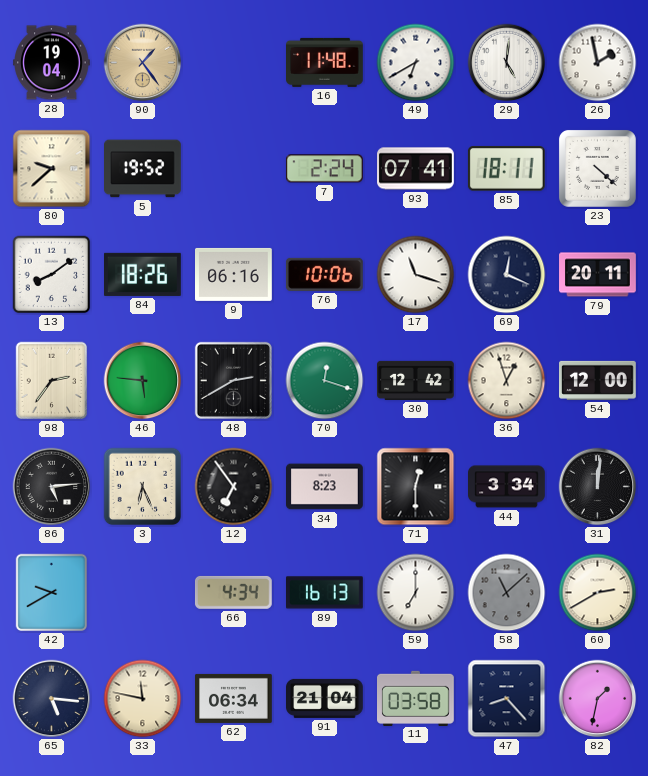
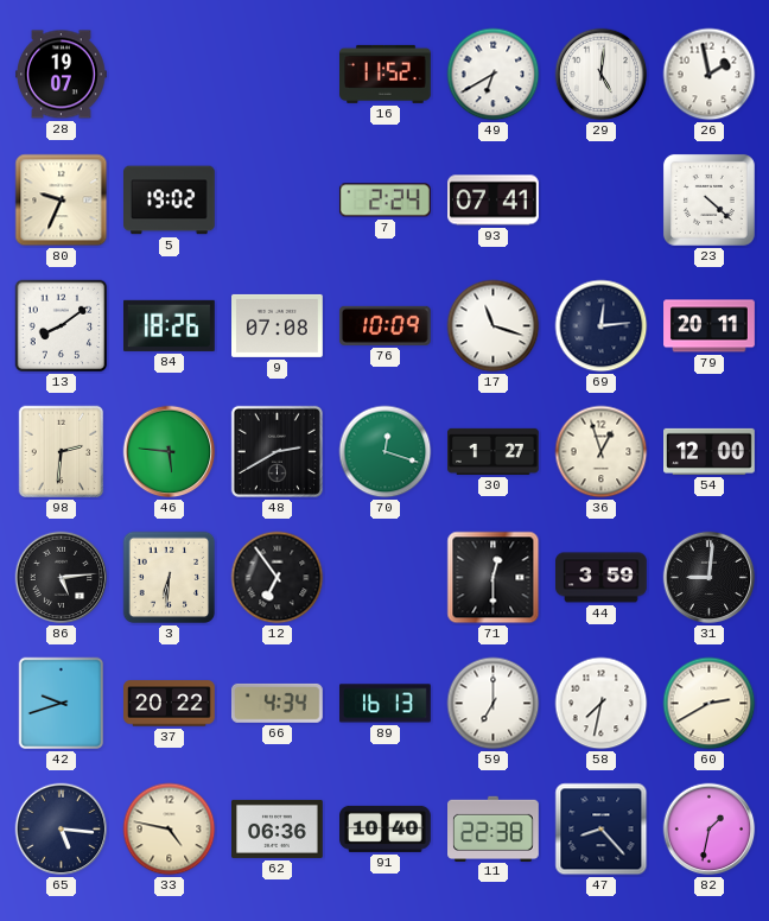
28: 19:04 -> 19:07 (62, 75)
90: 1:24 -> none (143, 63)
16: 11:48 -> 11:52 (386, 74)
80: 9:38 -> 9:34 (62, 201)
5: 19:52 -> 19:02 (170, 201)
85: 18:11 -> none (506, 169)
9: 06:16 -> 07:08 (278, 325)
76: 10:06 -> 10:09 (384, 325)
69: 12:19 -> 12:14 (602, 326)
98: 2:36 -> 2:31 (62, 452)
30: 12:42 -> 1:27 (494, 451)
3: 6:26 -> 6:31 (170, 578)
34: 8:23 -> none (325, 487)
44: 3:34 -> 3:59 (602, 578)
31: 12:01 -> 9:01 (710, 578)
42: 9:40 -> 9:42 (62, 704)
37: none -> 20:22 (170, 704)
58: 11:08 -> 7:32 (602, 704)
58 dial: grey -> white (602, 704)
33: 11:47 -> 4:47 (170, 830)
62: 06:34 -> 06:36 (278, 828)
91: 21:04 -> 10:40 (386, 828)
11: 03:58 -> 22:38 (494, 828)
